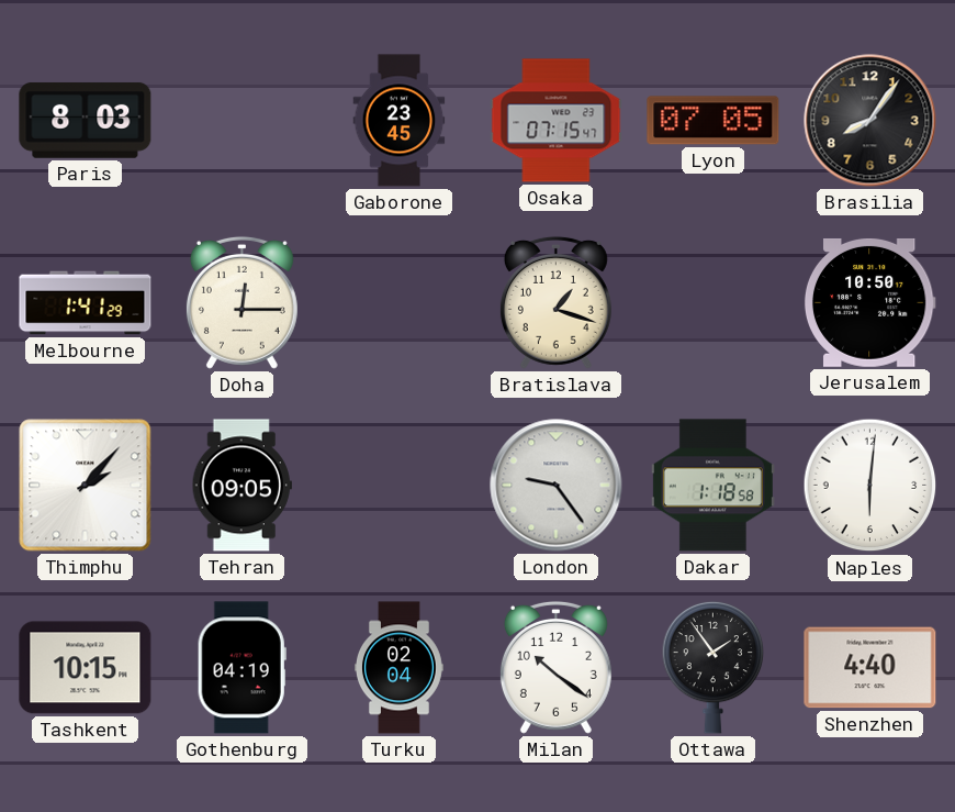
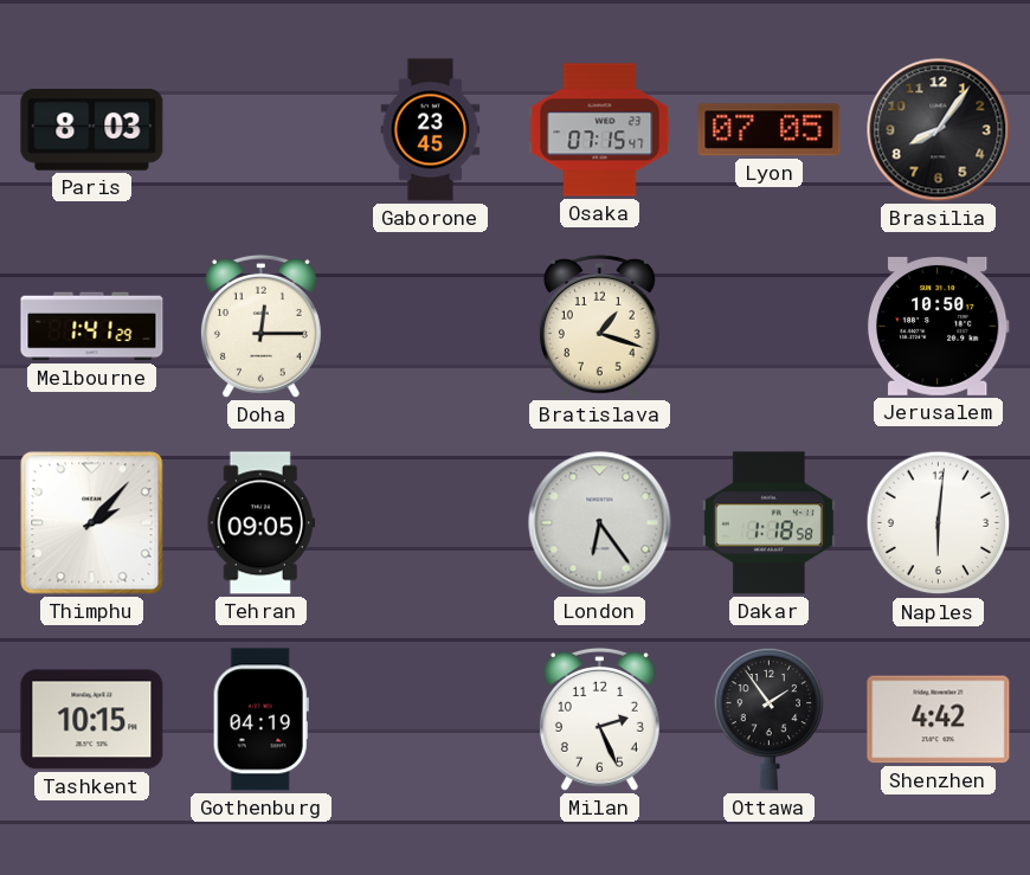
London: 9:24 -> 6:24 (600, 523)
Turku: 02:04 -> none (400, 668)
Milan: 10:21 -> 2:26 (599, 719)
Shenzhen: 4:40 -> 4:42 (939, 720)
